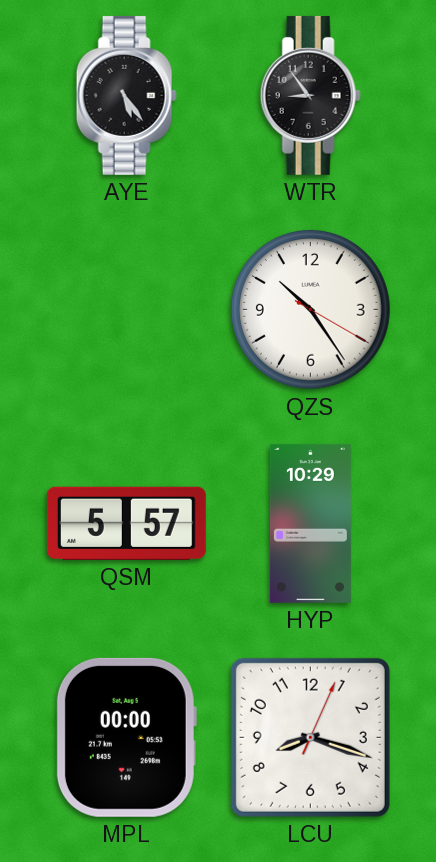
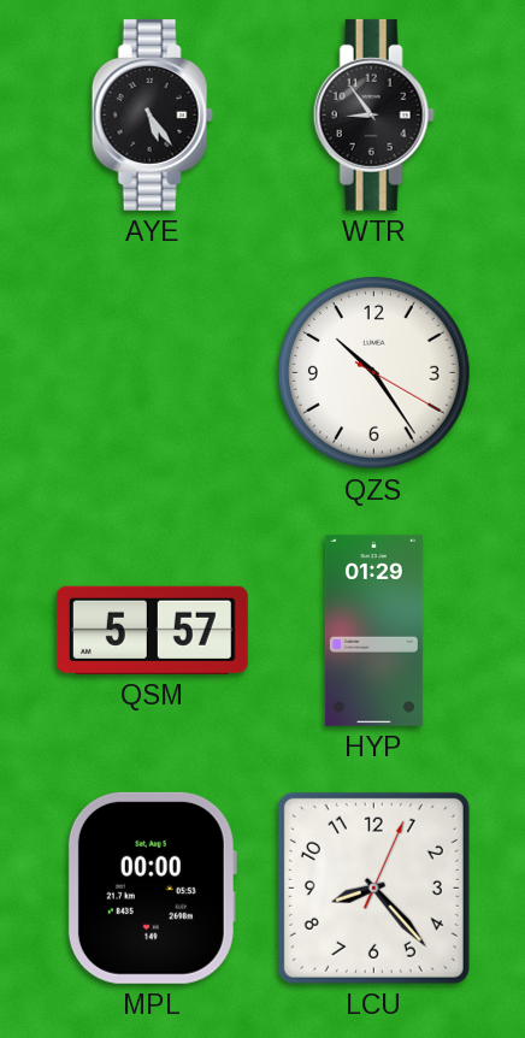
HYP: 10:29 -> 01:29 (373, 630)
LCU: 8:18 -> 8:23 (373, 887)
